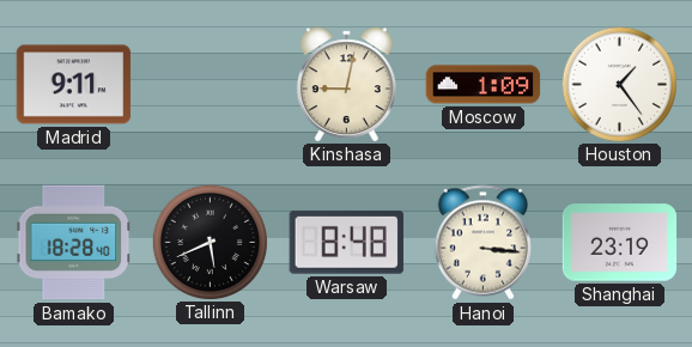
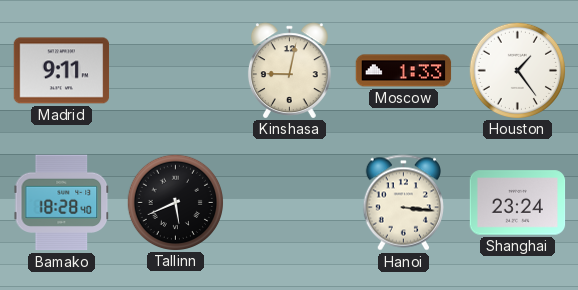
Moscow: 1:09 -> 1:33 (404, 71)
Warsaw: 8:48 -> none (346, 242)
Shanghai: 23:19 -> 23:24 (518, 203)
